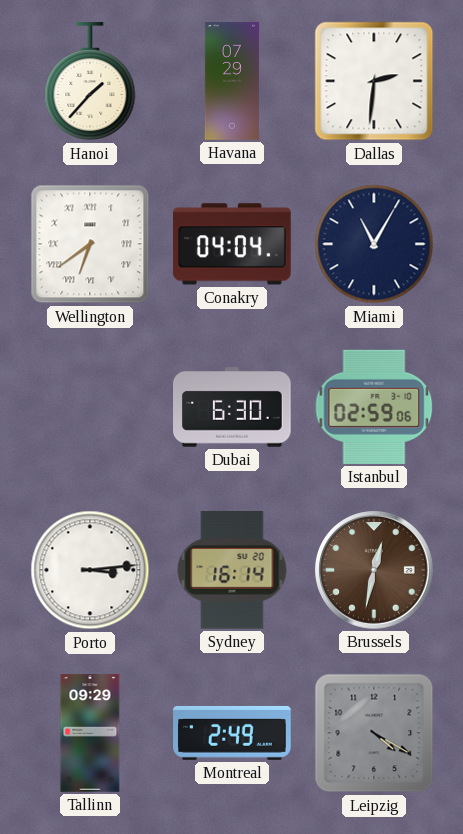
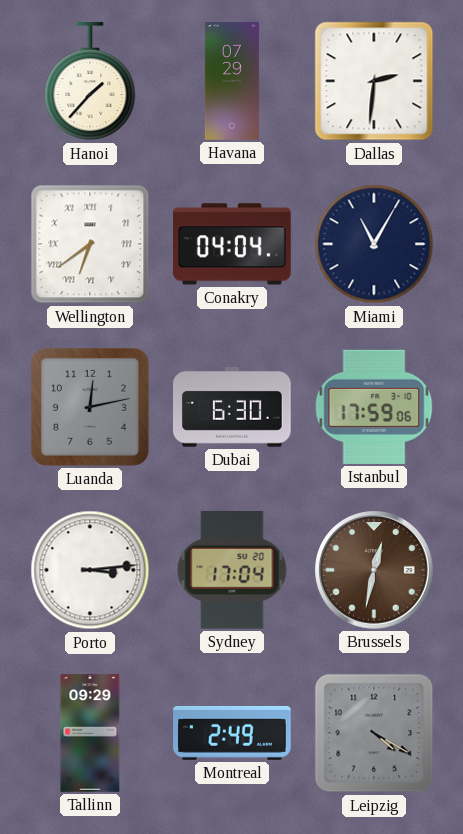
Luanda: none -> 12:13 (90, 407)
Istanbul: 02:59 -> 17:59 (374, 407)
Sydney: 16:14 -> 17:04 (232, 571)
